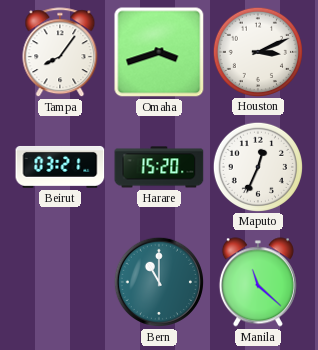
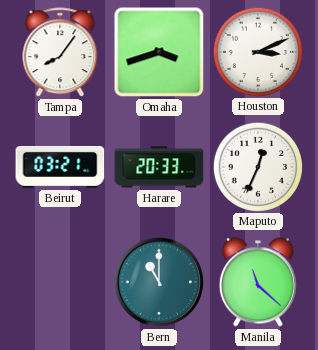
Harare: 15:20 -> 20:33 (159, 167)
